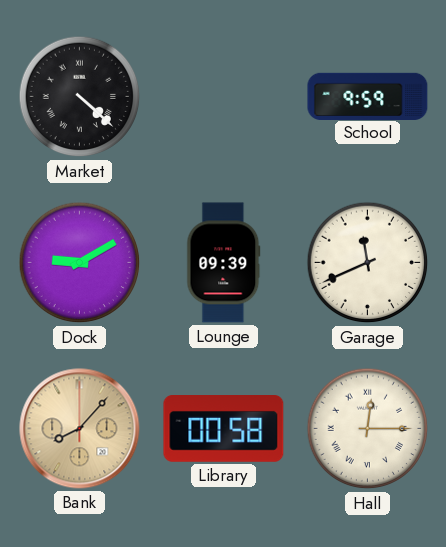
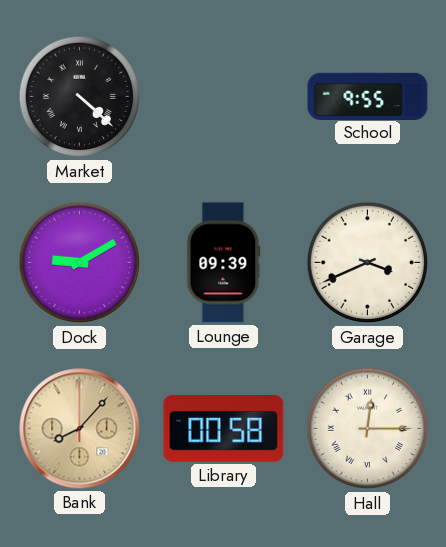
School: 9:59 -> 9:55 (368, 96)
Garage: 11:41 -> 3:41 (368, 263)
